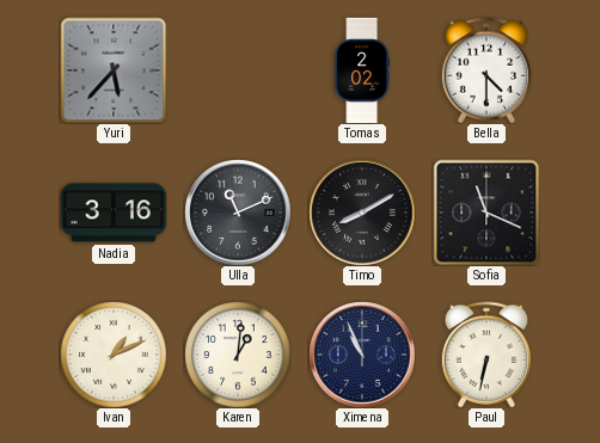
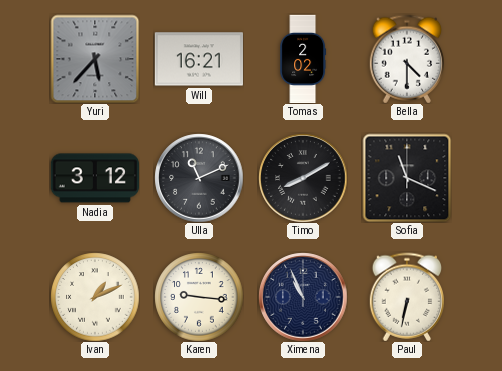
Will: none -> 16:21 (198, 59)
Nadia: 3:16 -> 3:12 (94, 178)
Karen: 1:01 -> 9:16 (199, 297)
